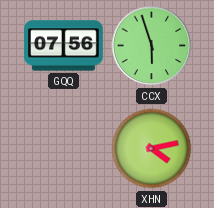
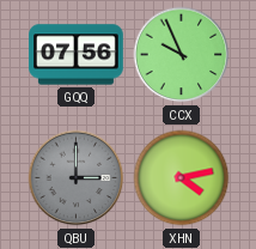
CCX: 5:57 -> 9:56 (182, 55)
QBU: none -> 3:00 (77, 178)
